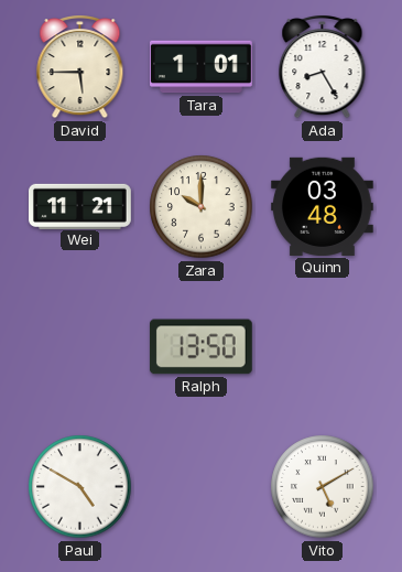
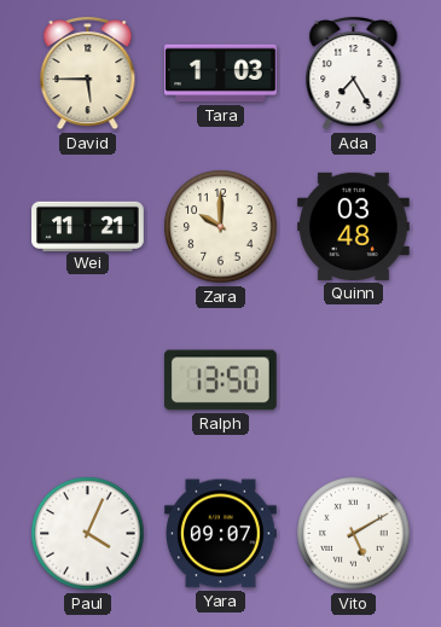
Tara: 1:01 -> 1:03 (221, 74)
Ada: 8:25 -> 7:25 (354, 74)
Paul: 4:50 -> 4:04 (88, 534)
Yara: none -> 09:07 (221, 534)
